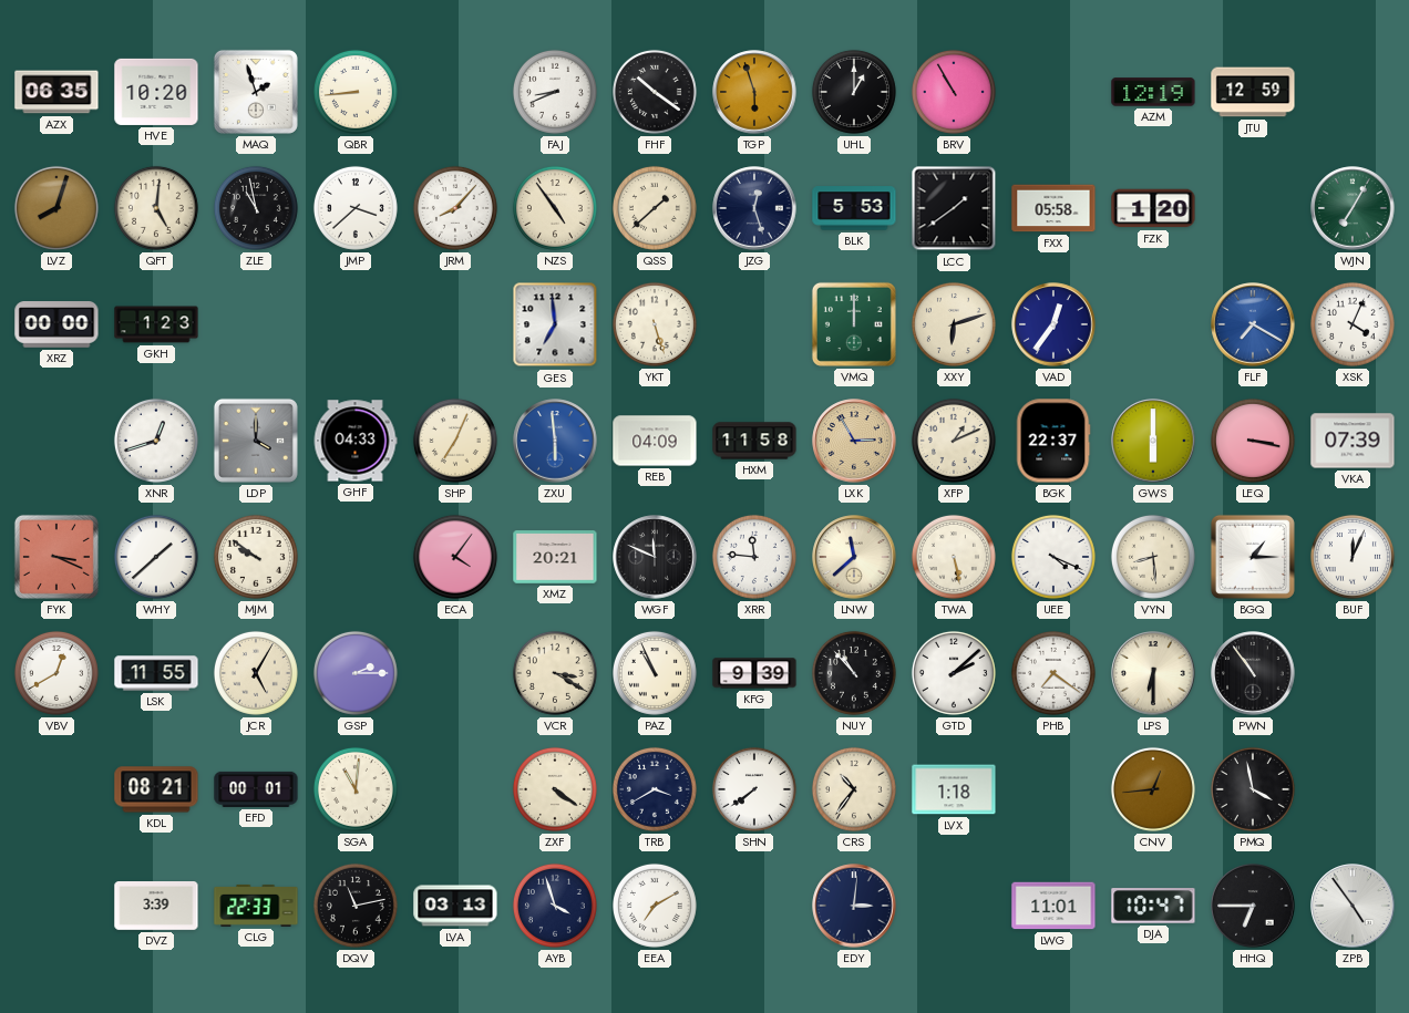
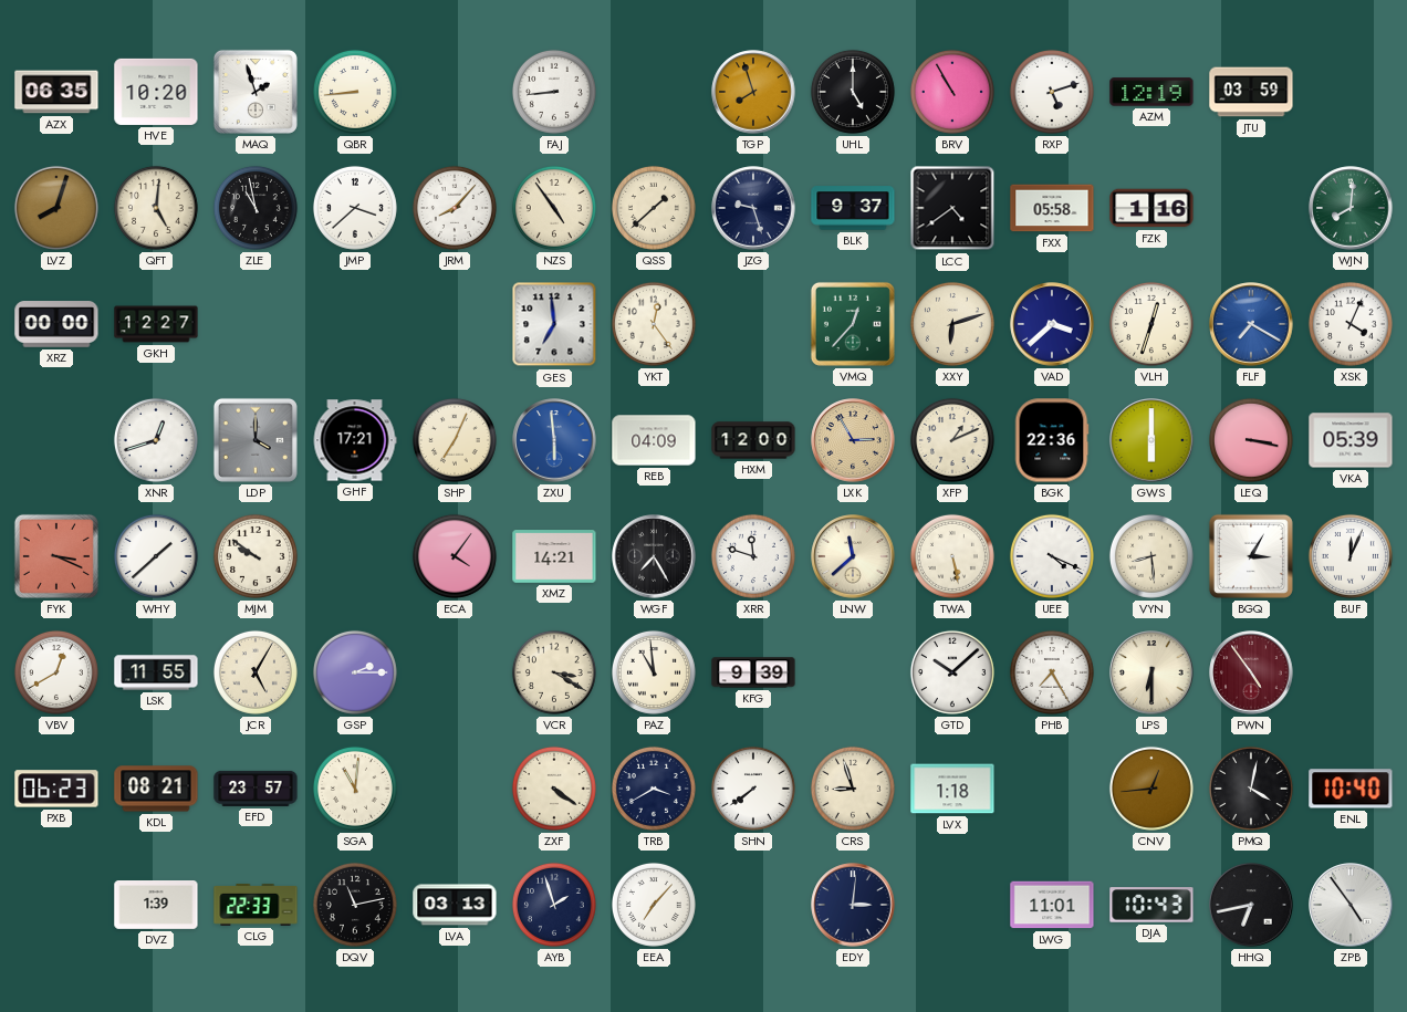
FAJ: 8:41 -> 8:44 (554, 92)
FHF: 10:21 -> none (655, 92)
TGP: 5:57 -> 7:57 (753, 92)
UHL: 1:00 -> 5:00 (853, 92)
RXP: none -> 5:12 (1052, 92)
JTU: 12:59 -> 03:59 (1251, 92)
JZG: 12:27 -> 9:27 (753, 208)
BLK: 5:53 -> 9:37 (853, 208)
LCC: 1:39 -> 4:39 (952, 208)
FZK: 1:20 -> 1:16 (1151, 208)
WJN: 7:05 -> 8:01 (1351, 208)
GKH: 1:23 -> 12:27 (156, 324)
YKT: 5:27 -> 12:24 (654, 324)
VMQ: 12:00 -> 12:37 (853, 324)
VAD: 12:36 -> 3:38 (1052, 324)
VLH: none -> 12:33 (1151, 324)
GHF: 04:33 -> 17:21 (355, 440)
HXM: 11:58 -> 12:00 (753, 440)
BGK: 22:37 -> 22:36 (1052, 440)
VKA: 07:39 -> 05:39 (1351, 440)
XMZ: 20:21 -> 14:21 (554, 556)
WGF: 11:49 -> 7:25 (654, 556)
XRR: 11:46 -> 11:48 (753, 556)
BGQ: 1:15 -> 3:05 (1251, 556)
PAZ: 10:56 -> 10:59 (654, 672)
NUY: 10:53 -> none (854, 673)
GTD: 2:08 -> 10:08 (952, 672)
PHB: 7:21 -> 7:25 (1052, 672)
PWN: 10:54 -> 4:54 (1251, 672)
PWN dial: black -> burgundy (1251, 672)
PXB: none -> 06:23 (56, 789)
EFD: 00:01 -> 23:57 (256, 789)
CRS: 10:36 -> 8:57 (853, 789)
PMQ: 3:58 -> 4:02 (1251, 789)
ENL: none -> 10:40 (1351, 789)
DVZ: 3:39 -> 1:39 (156, 906)
AYB: 3:57 -> 1:57 (554, 905)
EEA: 7:10 -> 7:07 (654, 905)
DJA: 10:47 -> 10:43 (1151, 905)
HHQ: 6:45 -> 6:43 (1251, 905)
